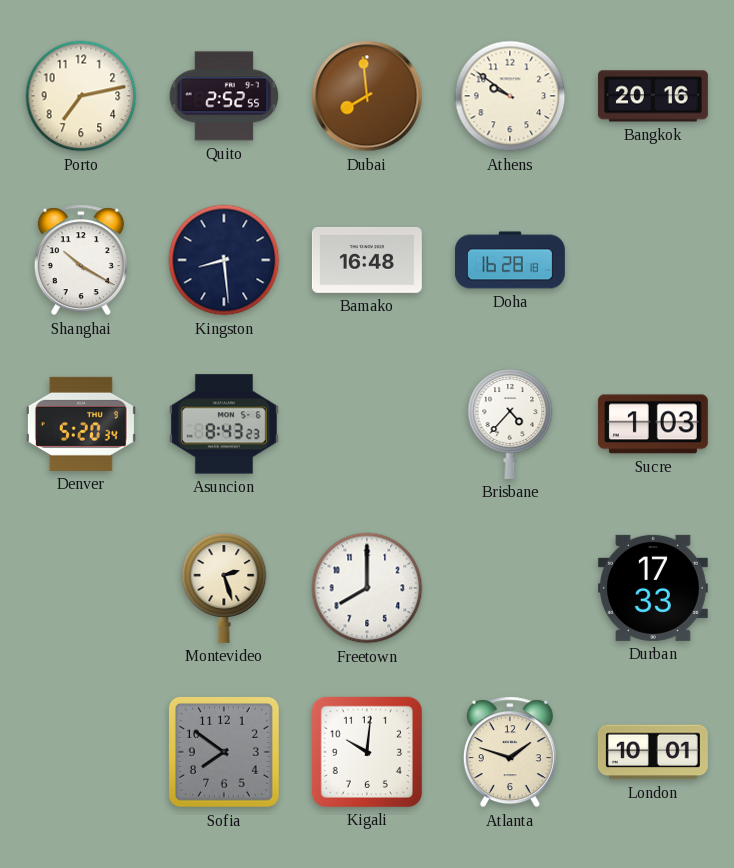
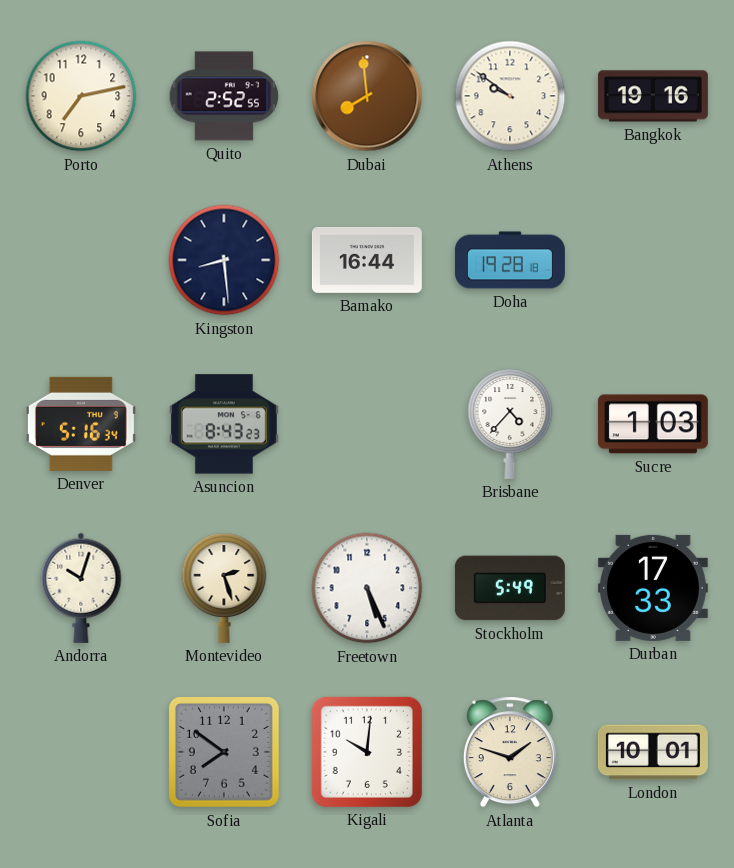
Bangkok: 20:16 -> 19:16 (653, 96)
Shanghai: 10:20 -> none (81, 260)
Bamako: 16:48 -> 16:44 (367, 260)
Doha: 16:28 -> 19:28 (510, 260)
Denver: 5:20 -> 5:16 (81, 424)
Andorra: none -> 10:03 (81, 588)
Freetown: 8:00 -> 5:26 (367, 588)
Stockholm: none -> 5:49 (510, 588)
